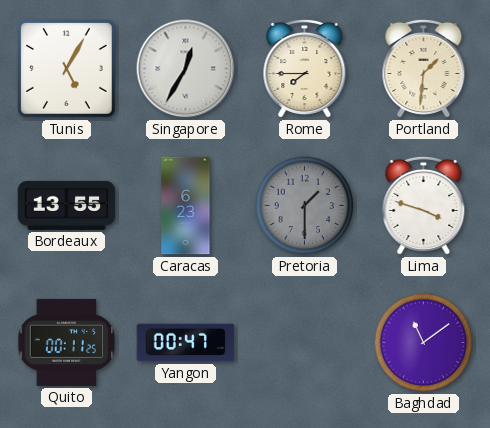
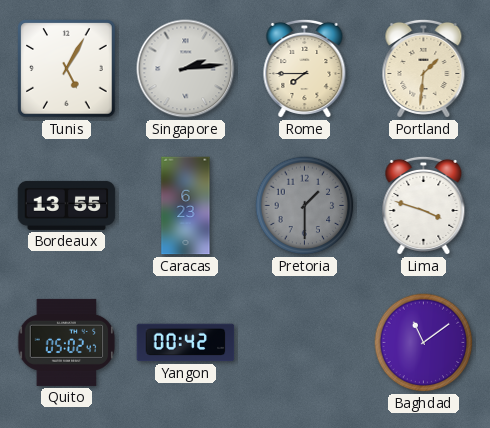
Singapore: 12:35 -> 2:14 (186, 69)
Quito: 00:11 -> 05:02 (67, 342)
Yangon: 00:47 -> 00:42 (186, 343)
